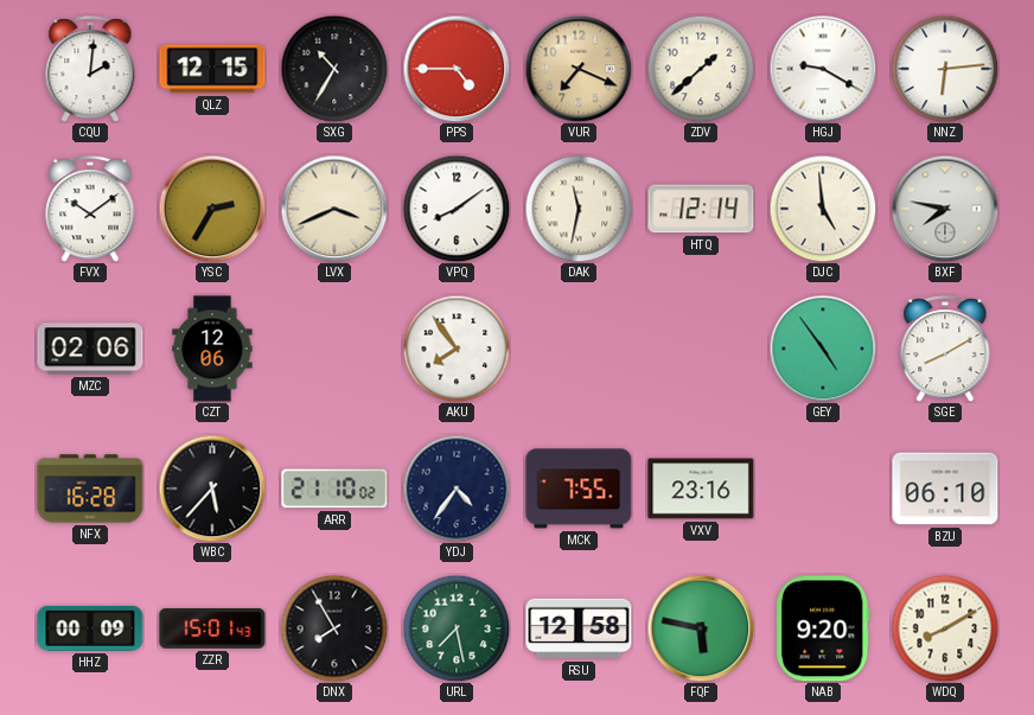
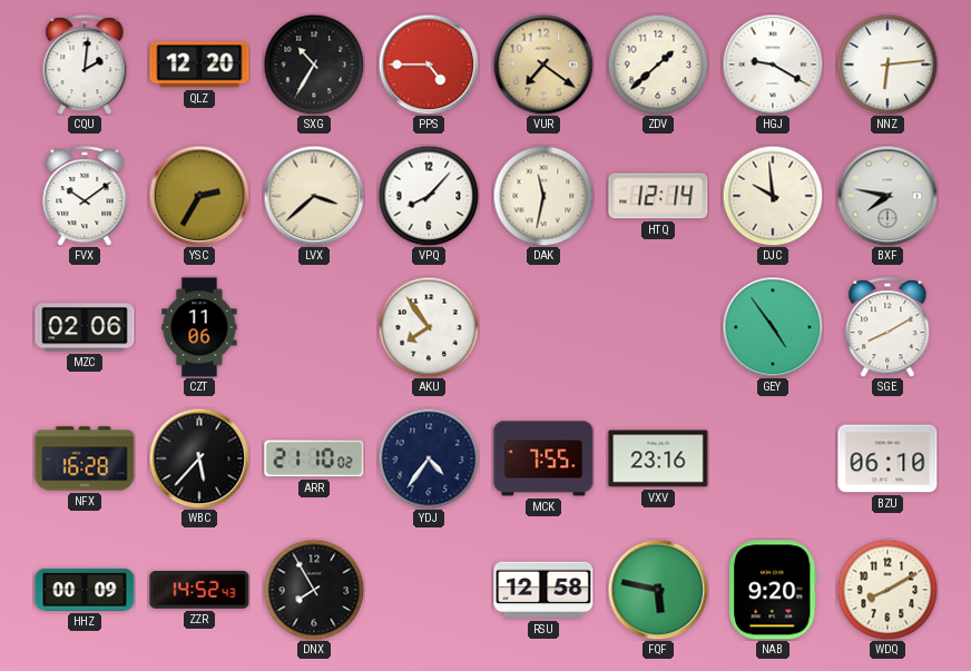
QLZ: 12:15 -> 12:20 (199, 65)
VUR: 7:19 -> 7:21 (543, 65)
LVX: 3:41 -> 3:38 (314, 196)
VPQ: 8:09 -> 8:07 (429, 196)
DJC: 4:59 -> 9:59 (773, 196)
CZT: 12:06 -> 11:06 (199, 327)
ZZR: 15:01 -> 14:52 (199, 590)
URL: 7:28 -> none (457, 628)
